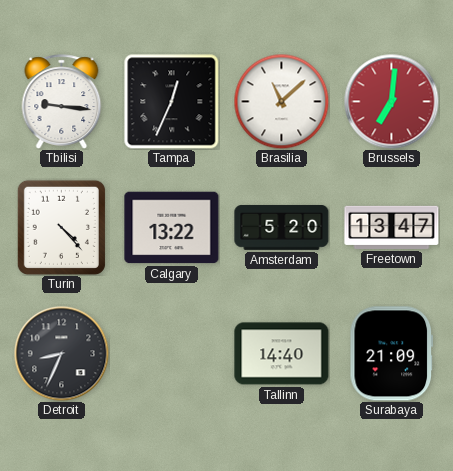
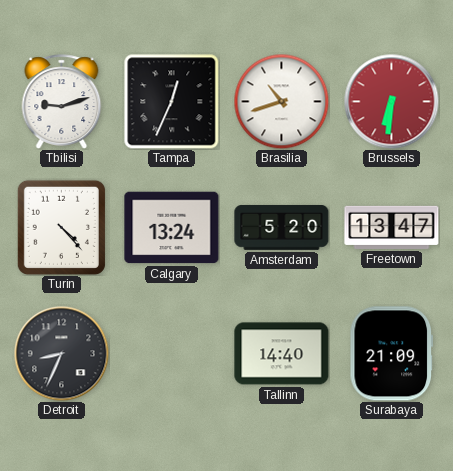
Tbilisi: 9:16 -> 9:12 (62, 102)
Brasilia: 11:08 -> 10:42 (281, 101)
Brussels: 7:01 -> 6:31 (391, 101)
Calgary: 13:22 -> 13:24 (172, 228)
